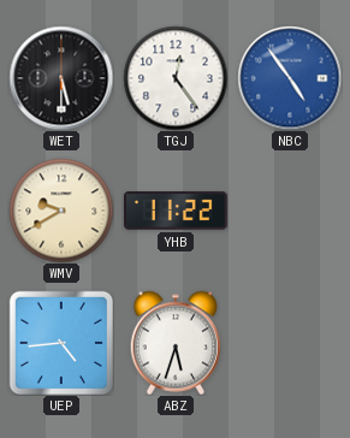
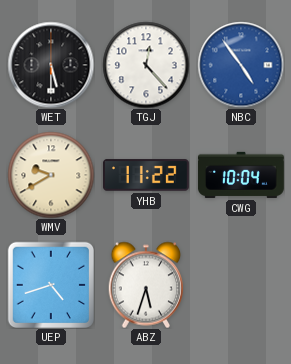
TGJ: 12:24 -> 12:23 (146, 65)
CWG: none -> 10:04 (241, 175)
UEP: 4:44 -> 4:42 (50, 284)
